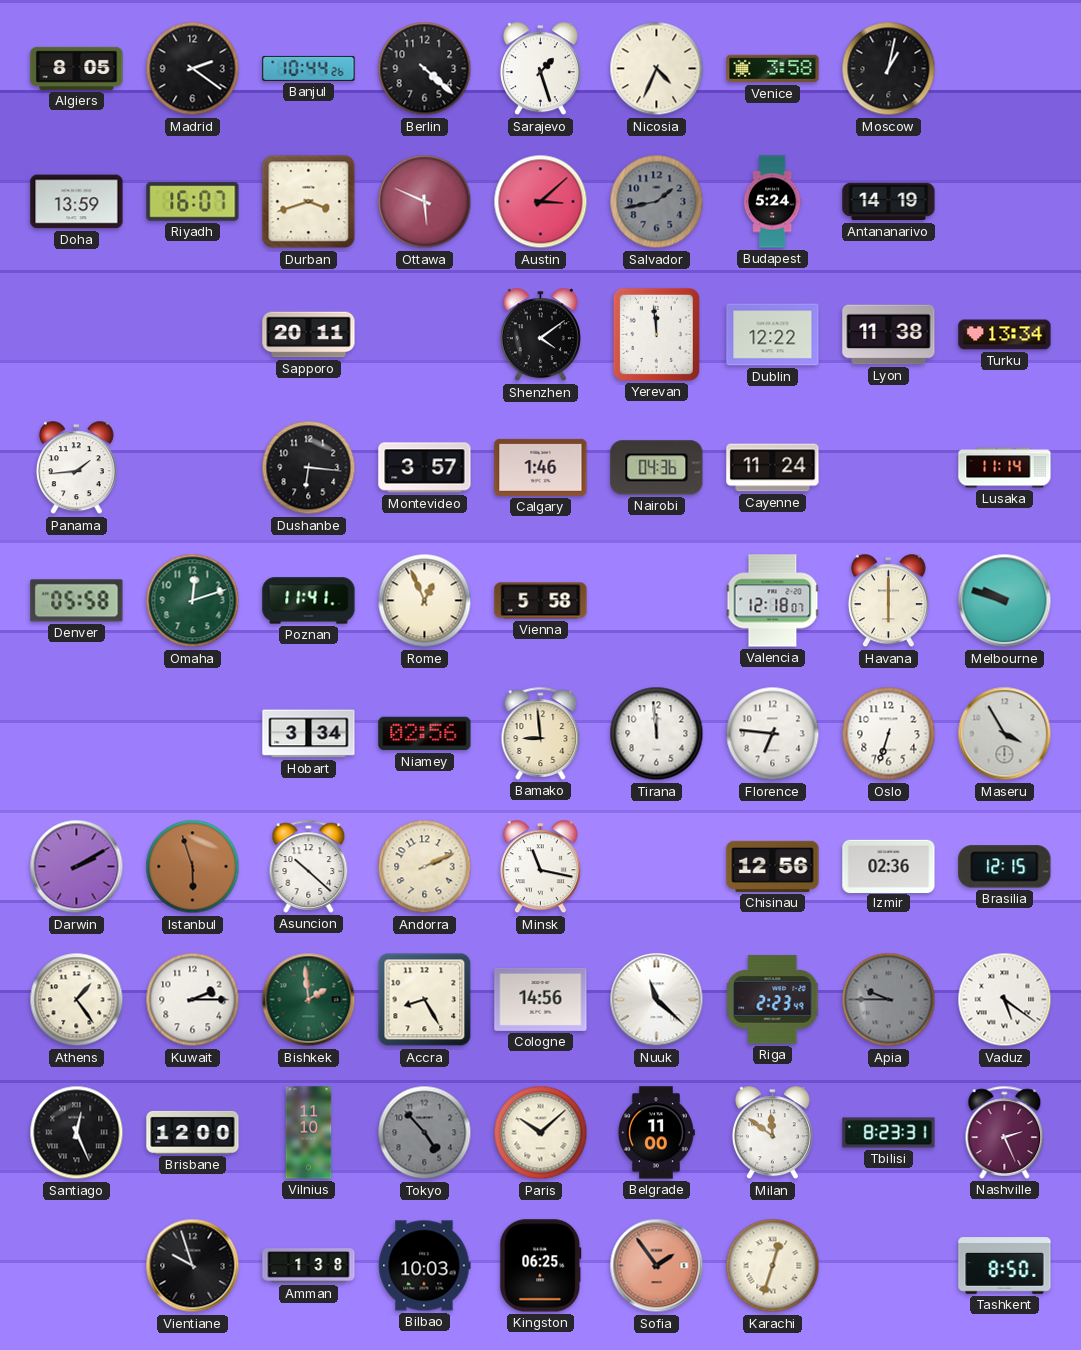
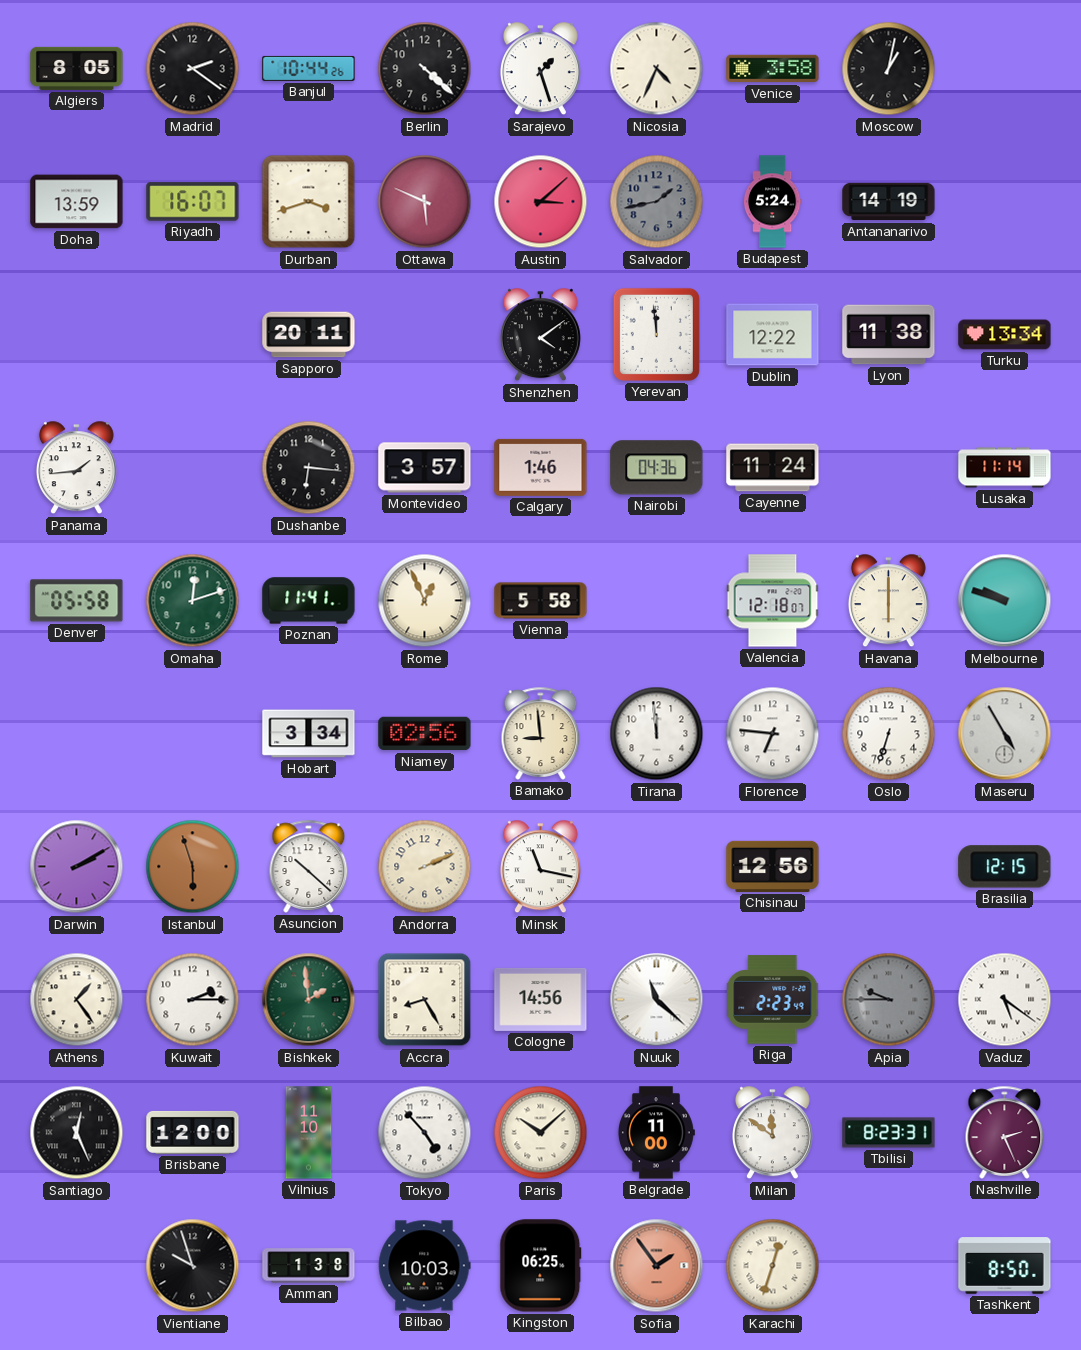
Maseru: 3:55 -> 4:55 (1005, 734)
Izmir: 02:36 -> none (889, 866)
Tokyo dial: grey -> white (425, 1133)
